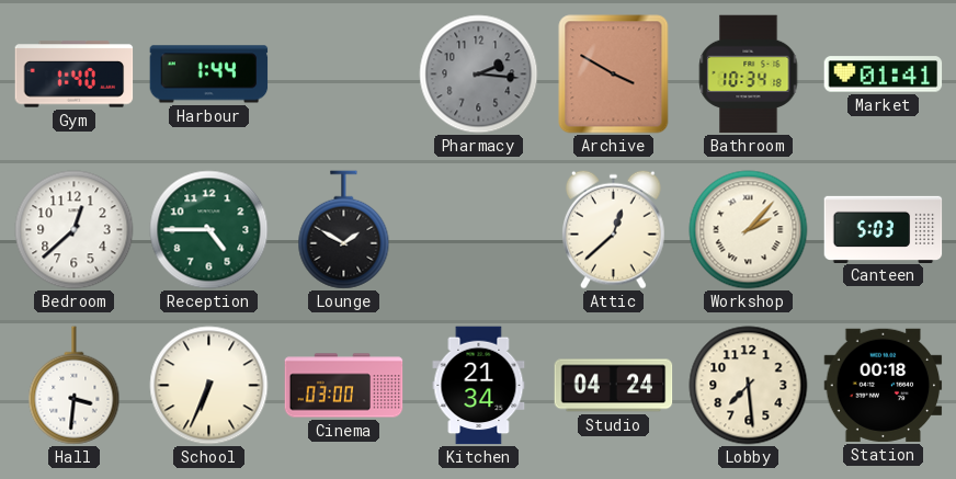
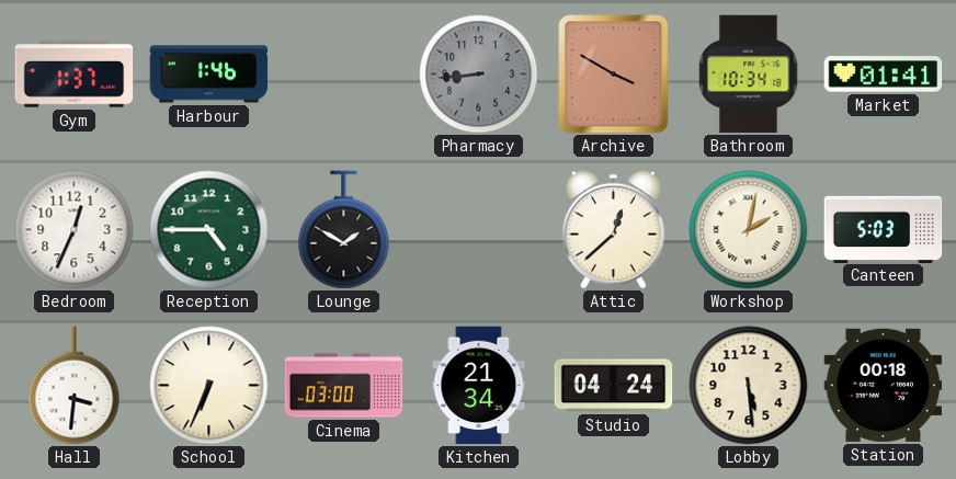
Gym: 1:40 -> 1:37 (75, 75)
Harbour: 1:44 -> 1:46 (209, 75)
Pharmacy: 2:16 -> 8:44 (479, 75)
Bedroom: 12:38 -> 12:34 (75, 230)
Workshop: 2:07 -> 2:02 (749, 230)
Lobby: 7:29 -> 5:29 (749, 386)
